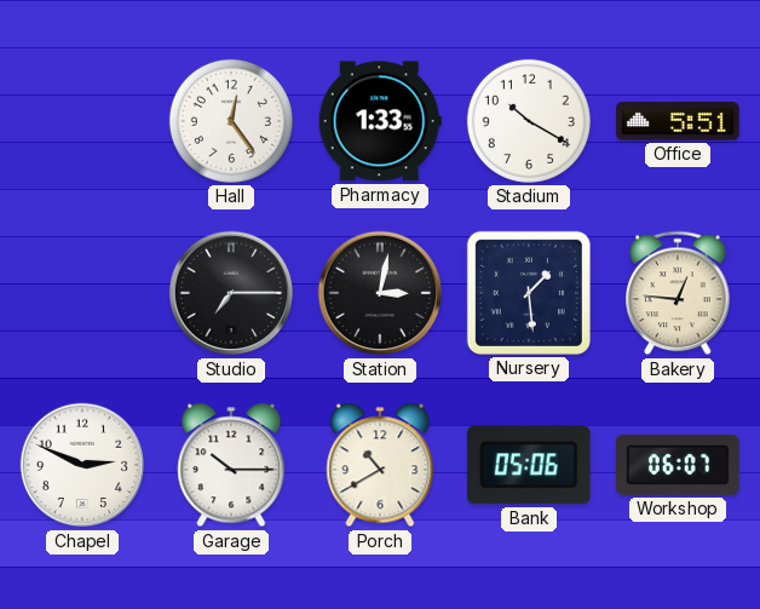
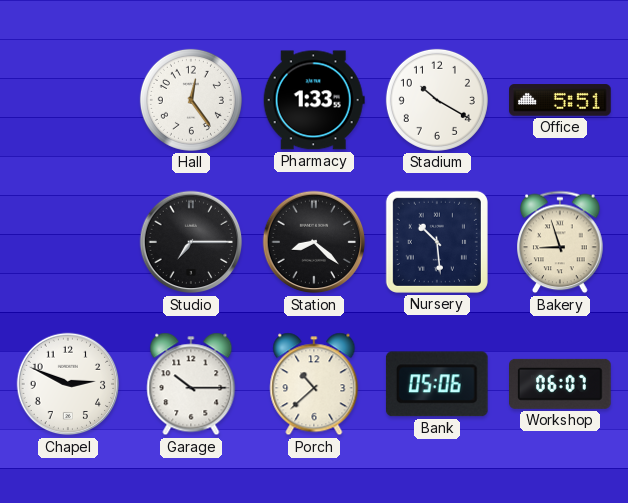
Station: 3:02 -> 8:22 (314, 242)
Nursery: 1:29 -> 10:29 (437, 242)
Bakery: 12:46 -> 8:57 (560, 242)
Porch: 10:40 -> 10:38 (314, 384)
